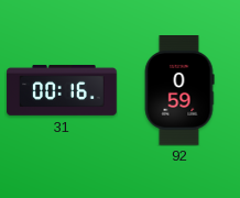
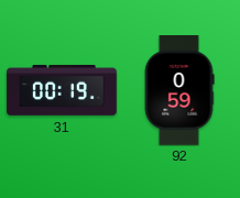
31: 00:16 -> 00:19 (62, 90)
